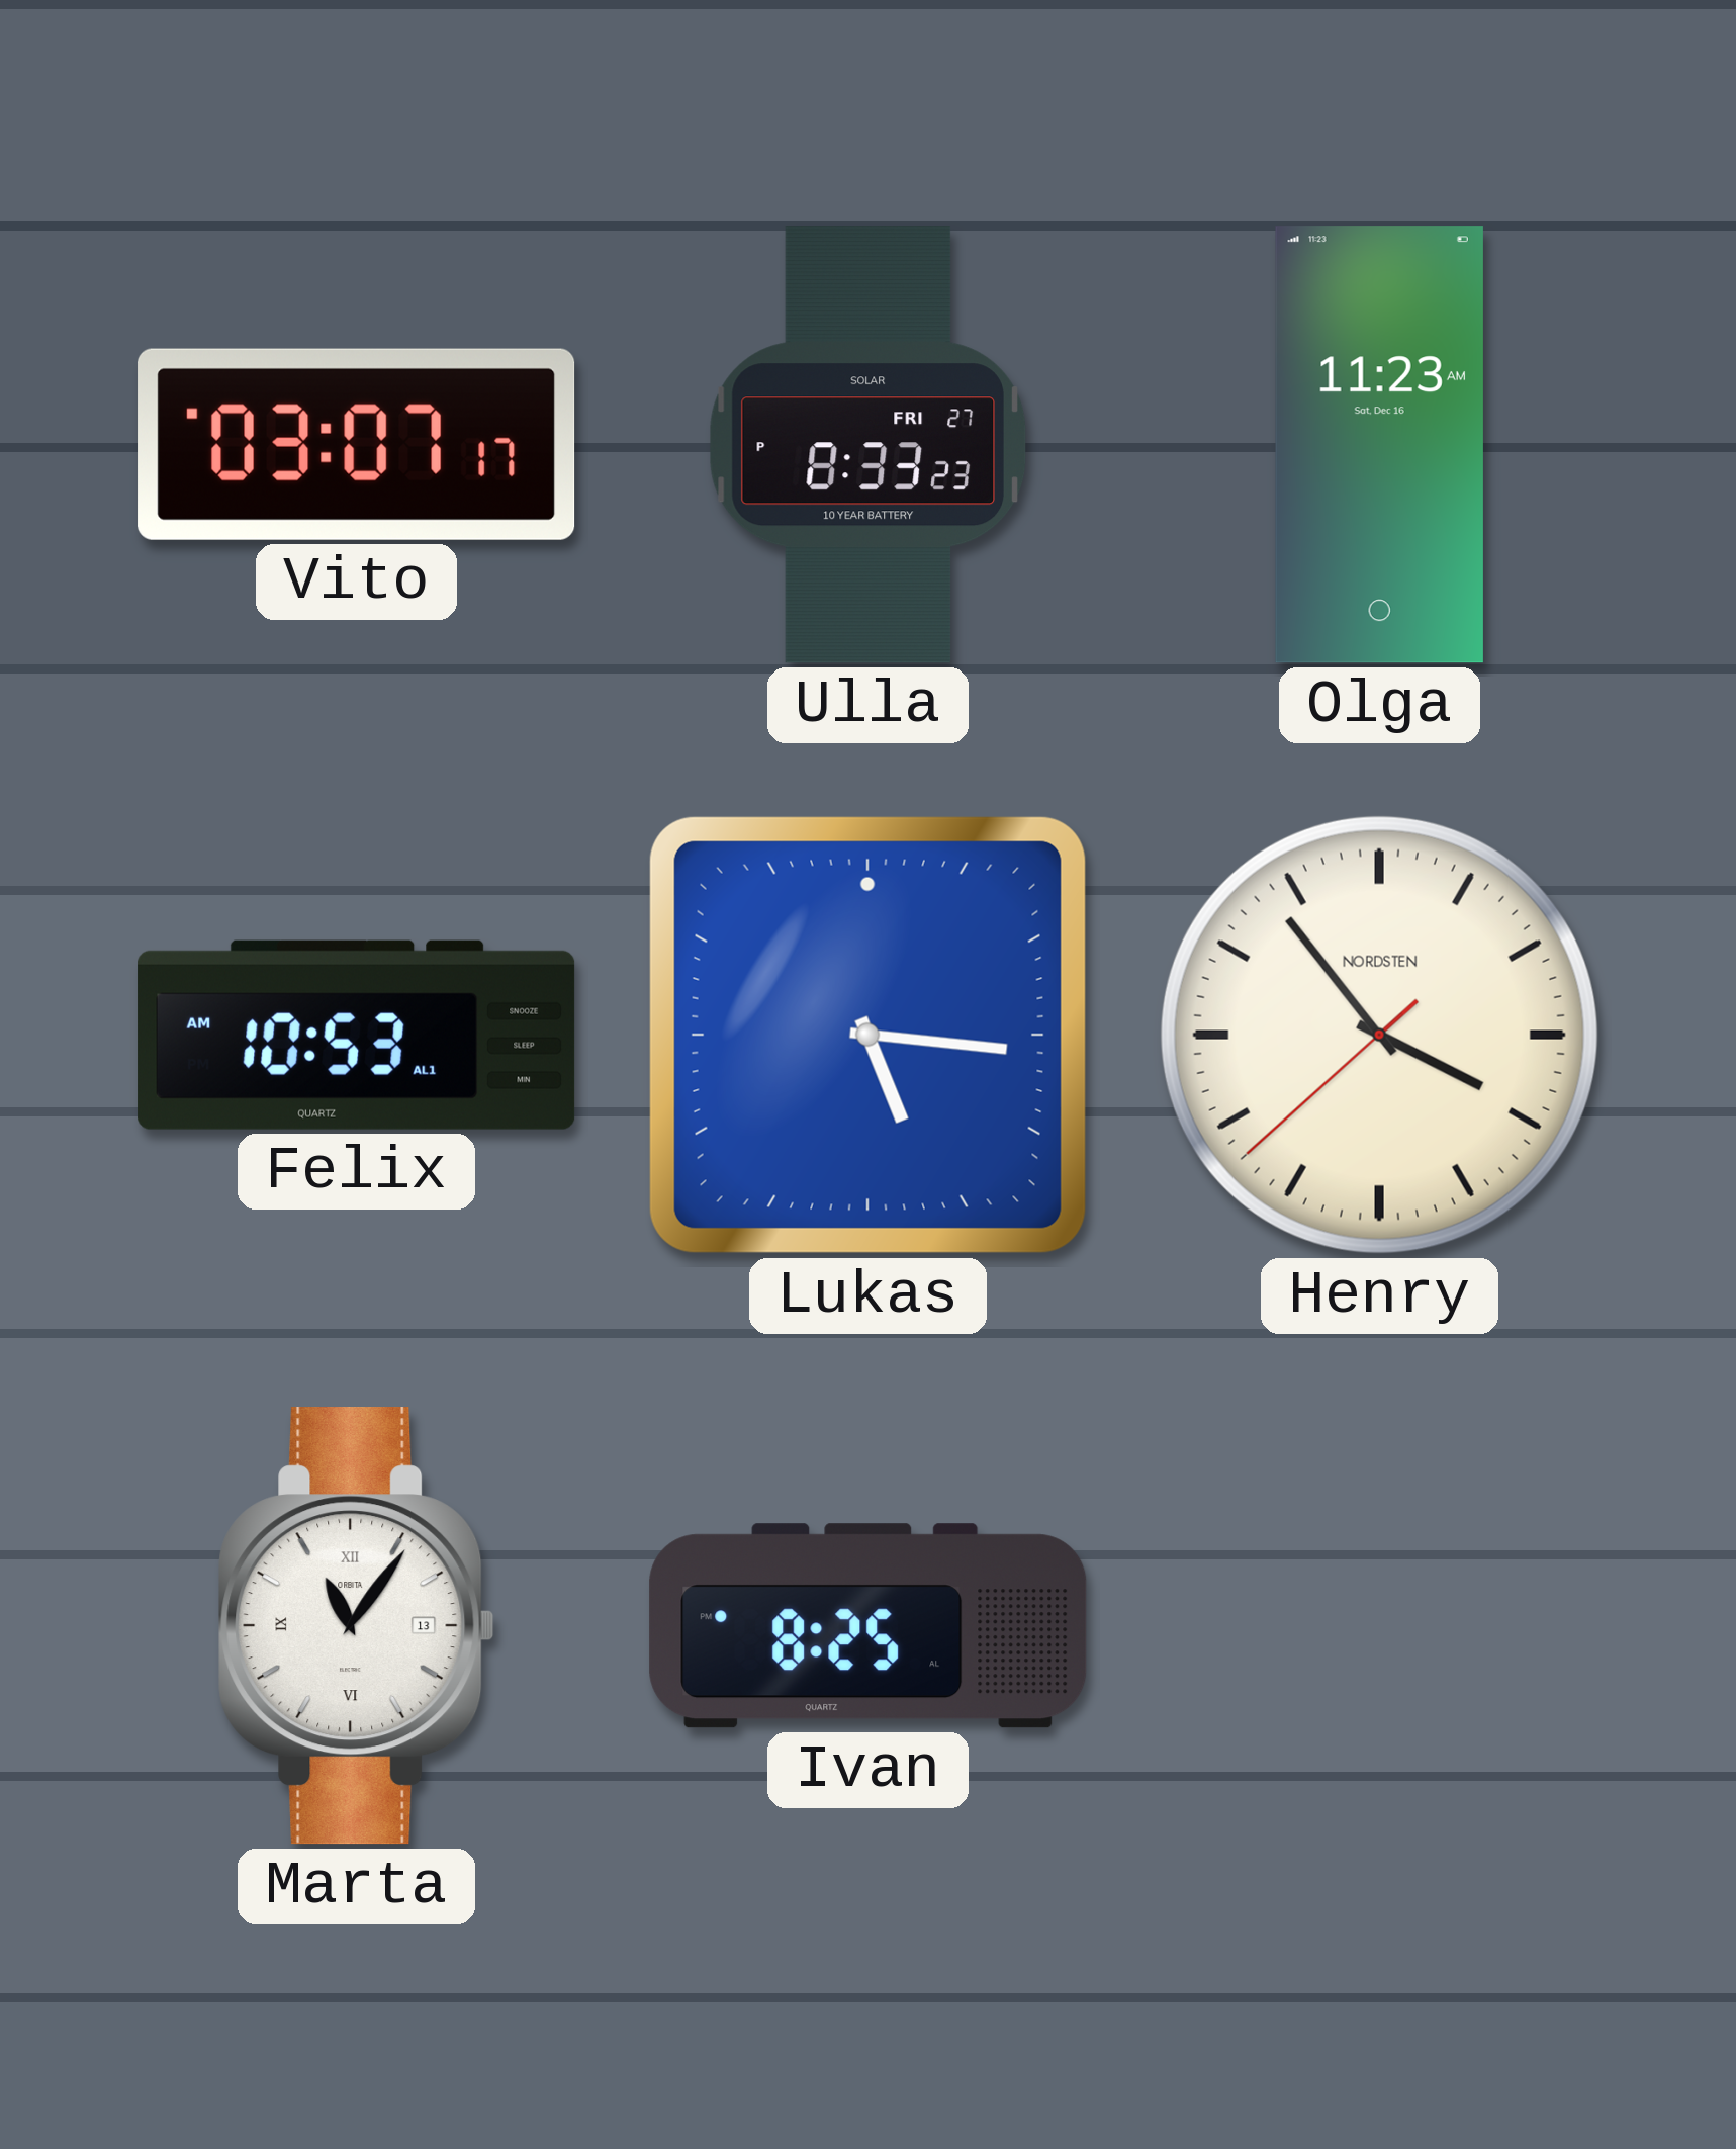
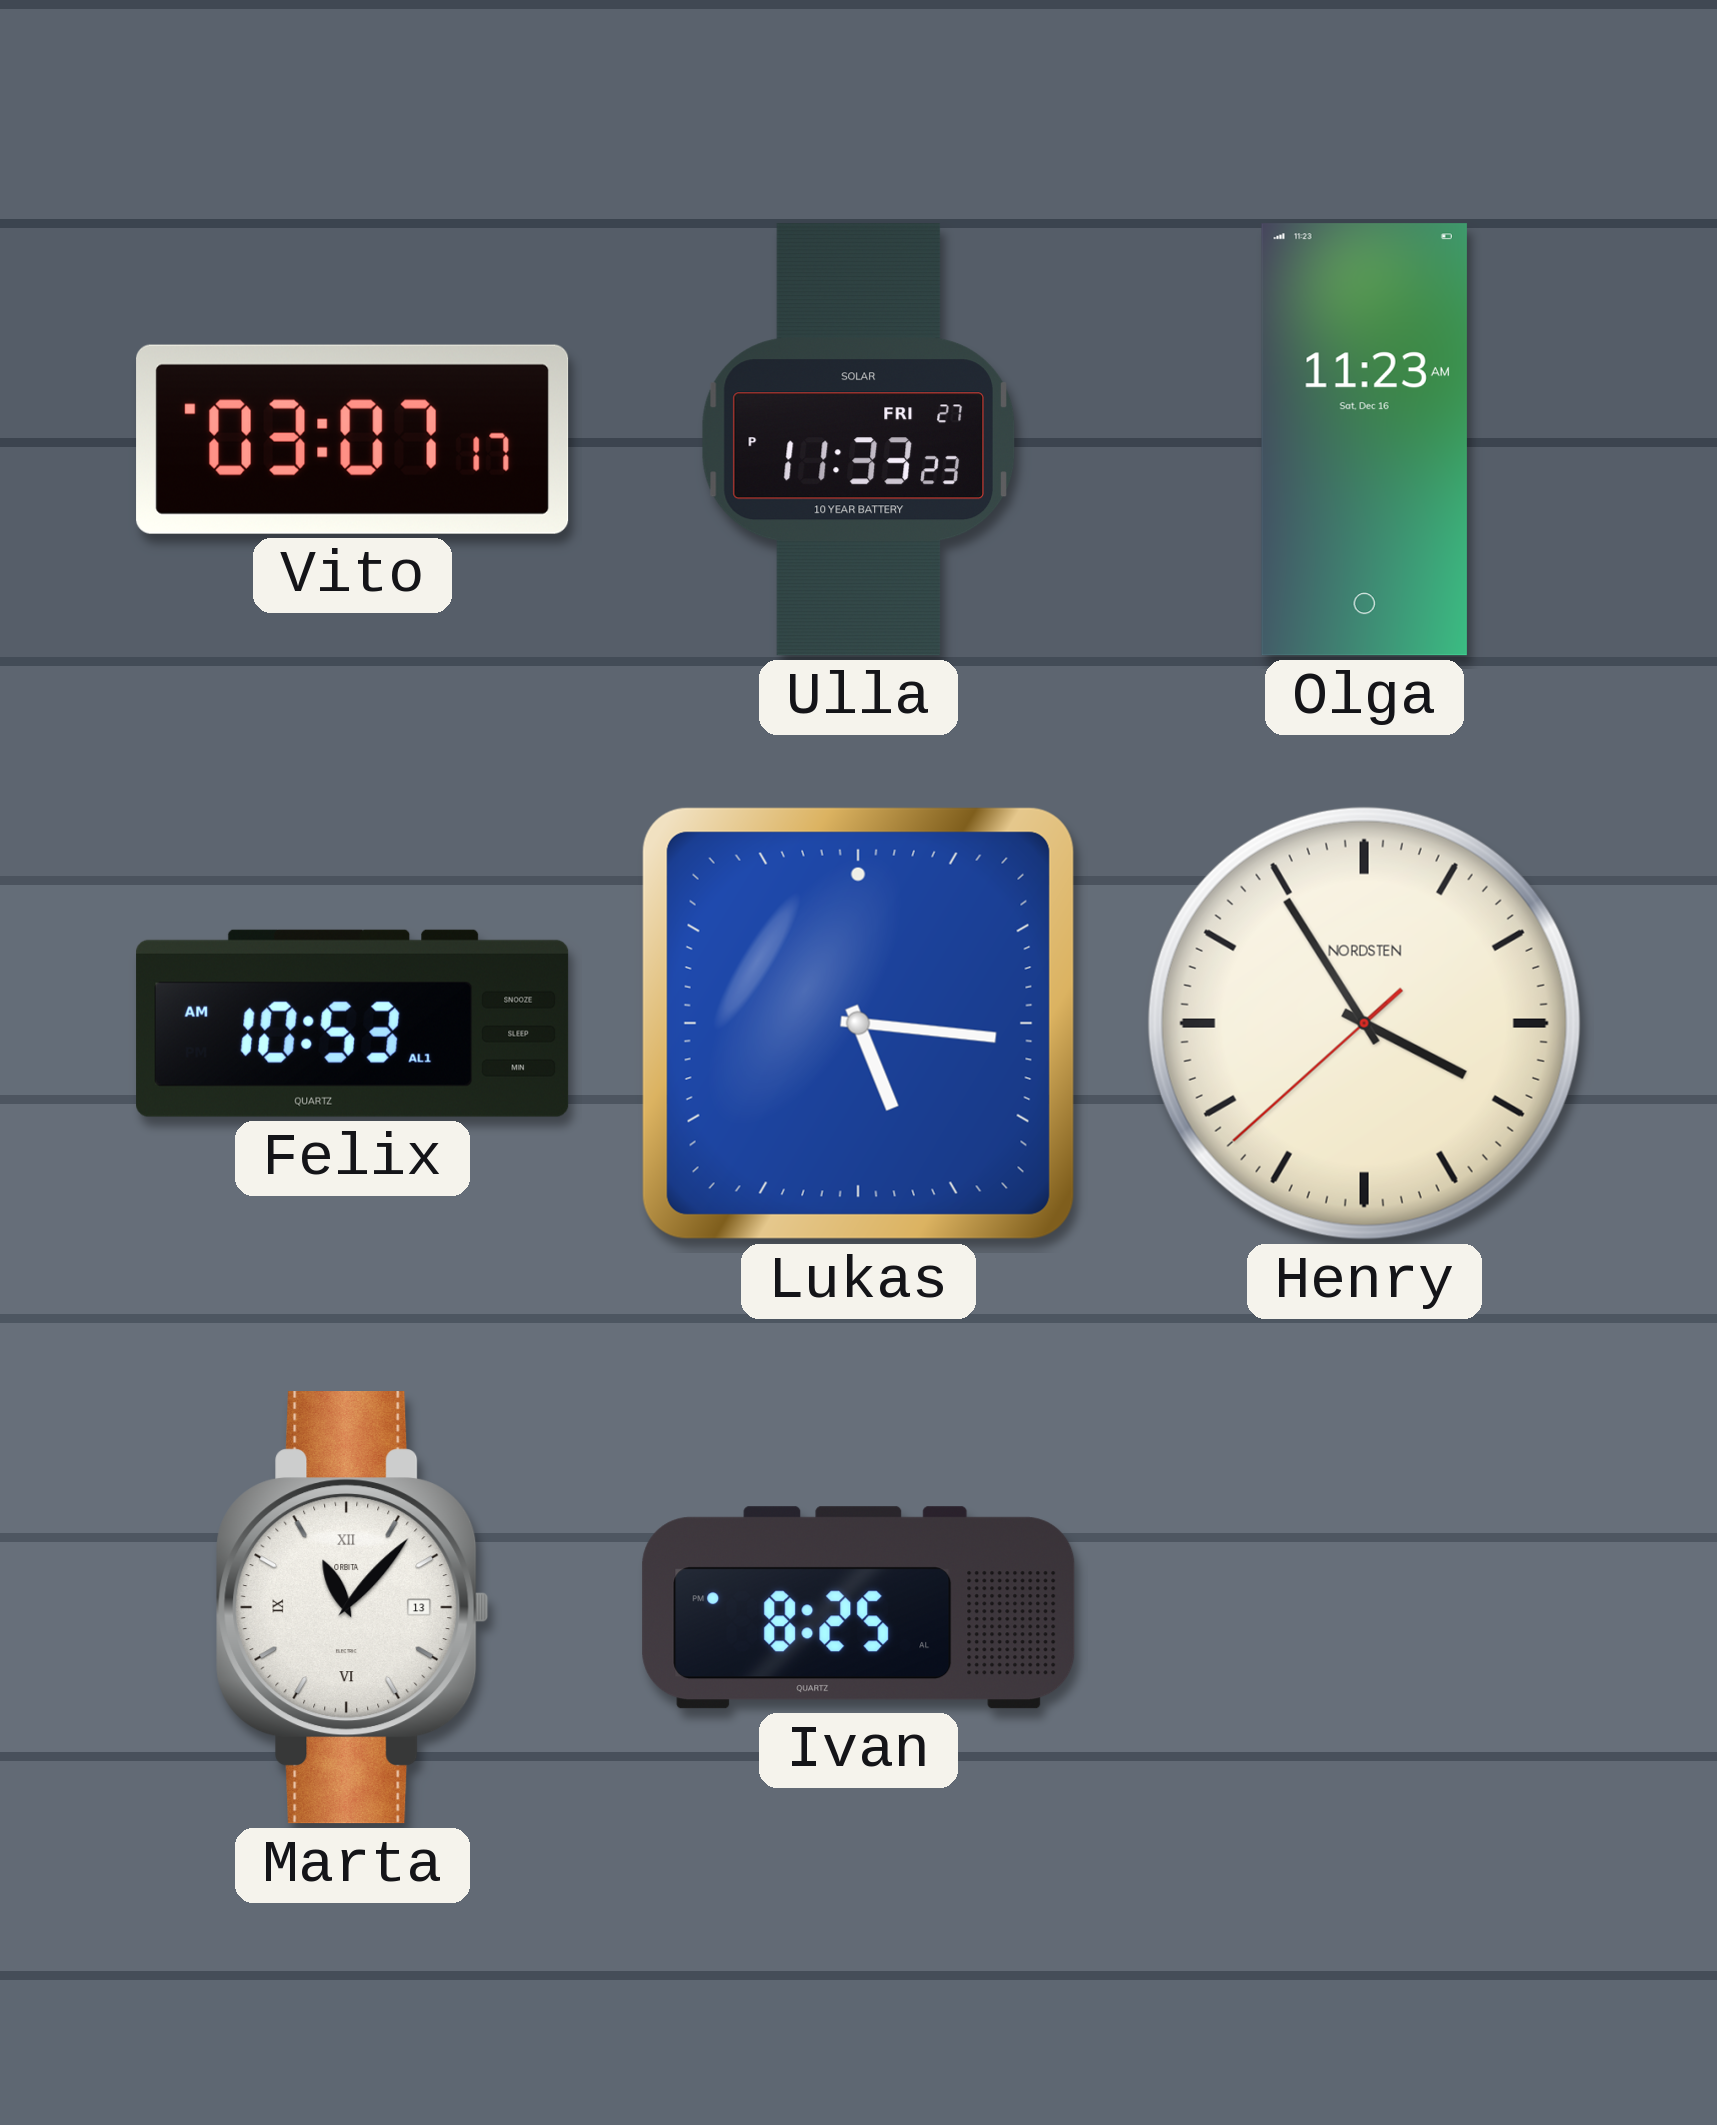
Ulla: 8:33 -> 11:33 (858, 440)
Henry: 3:53 -> 3:54 (1364, 1023)
Marta: 11:06 -> 11:07 (353, 1608)
